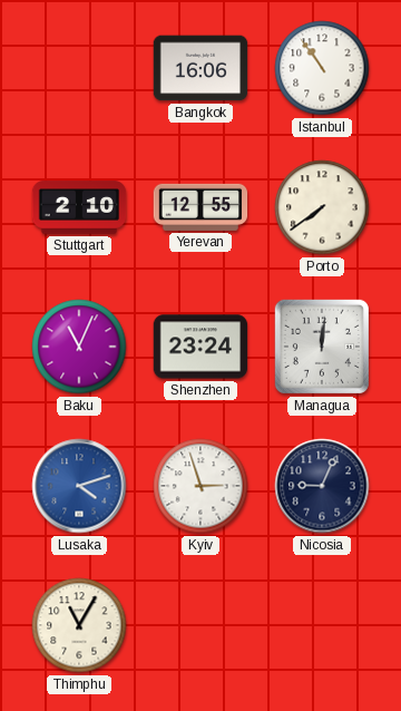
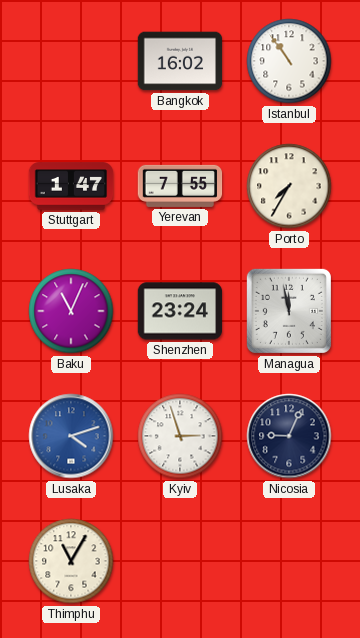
Bangkok: 16:06 -> 16:02 (180, 61)
Stuttgart: 2:10 -> 1:47 (71, 186)
Yerevan: 12:55 -> 7:55 (180, 186)
Porto: 7:39 -> 7:35 (289, 186)
Managua: 12:01 -> 11:58 (289, 311)
